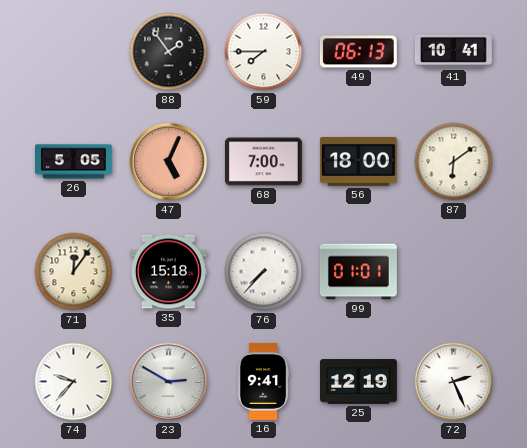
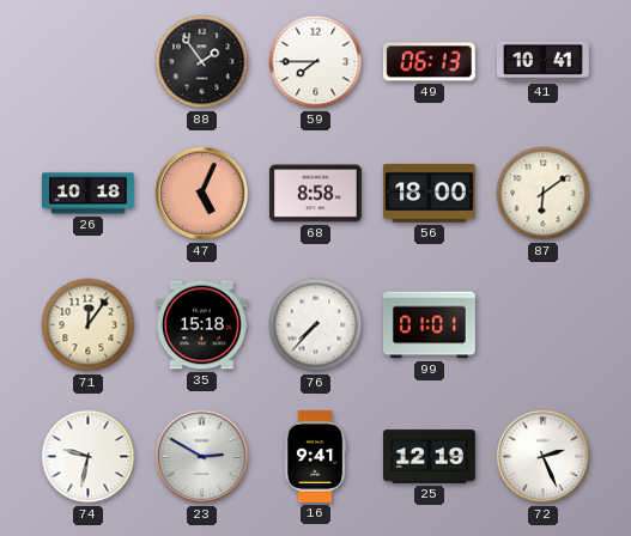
26: 5:05 -> 10:18 (89, 194)
68: 7:00 -> 8:58 (315, 194)
74: 9:37 -> 9:32 (89, 457)
